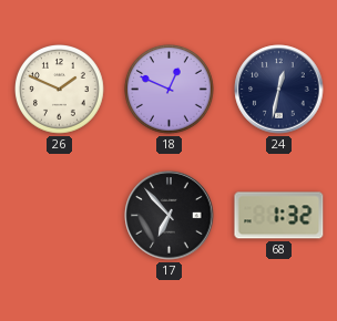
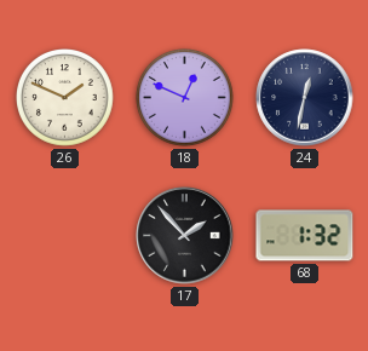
17: 6:53 -> 1:53 (185, 236)
